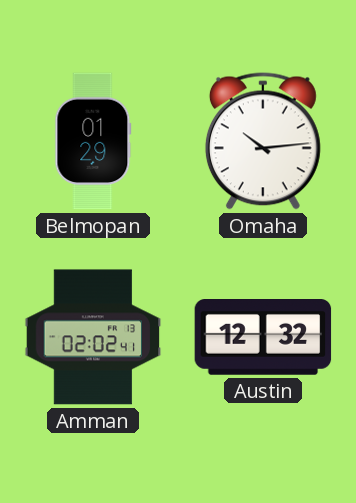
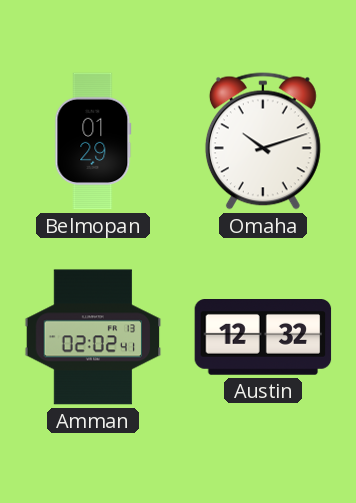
Omaha: 10:14 -> 10:12 (263, 141)
